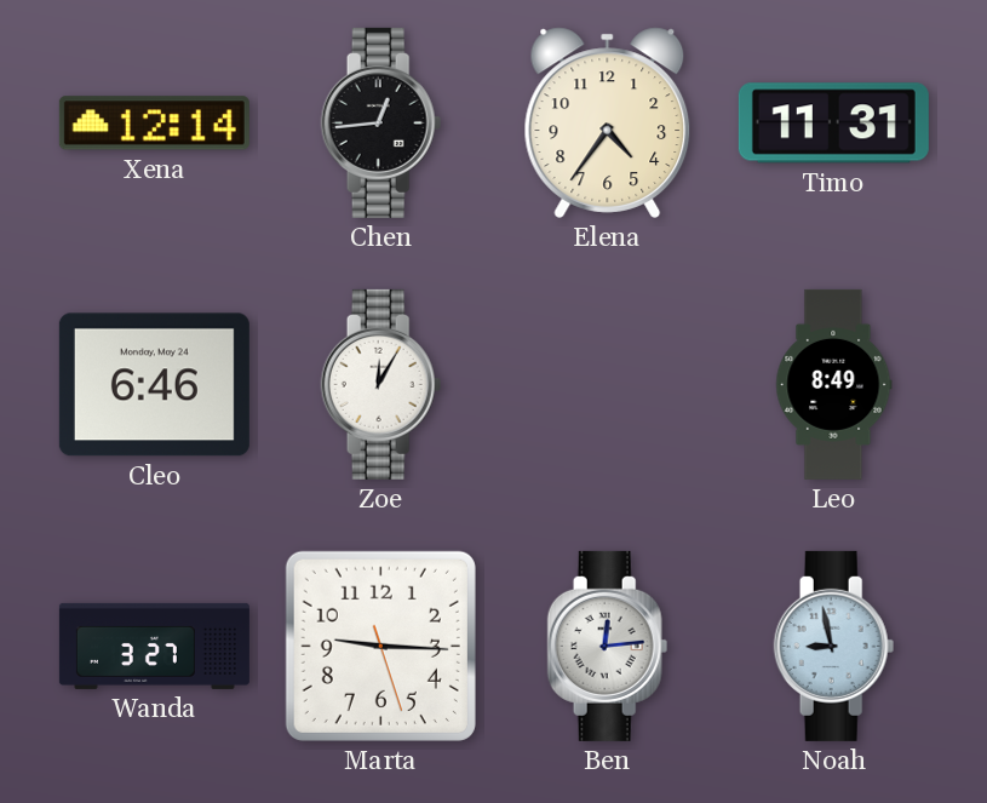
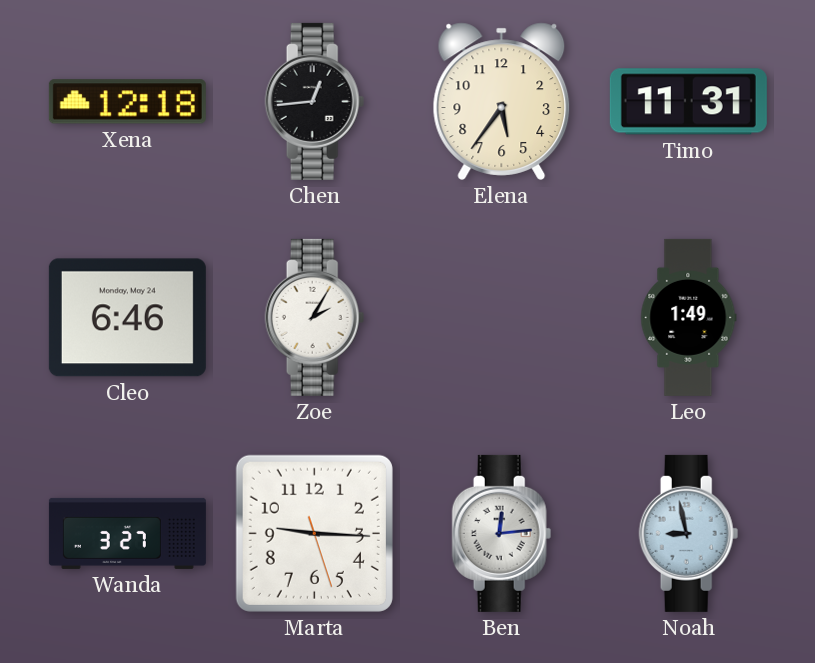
Xena: 12:14 -> 12:18 (127, 102)
Elena: 4:36 -> 5:36 (502, 101)
Zoe: 12:05 -> 2:05 (315, 317)
Leo: 8:49 -> 1:49 (689, 317)
